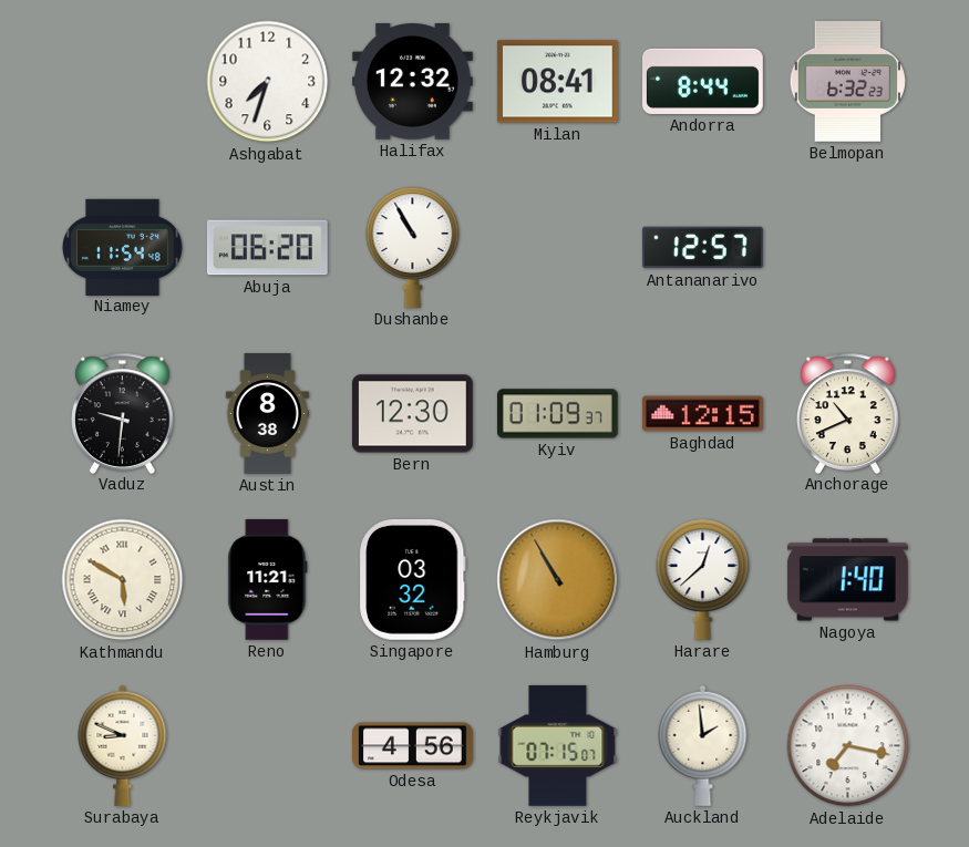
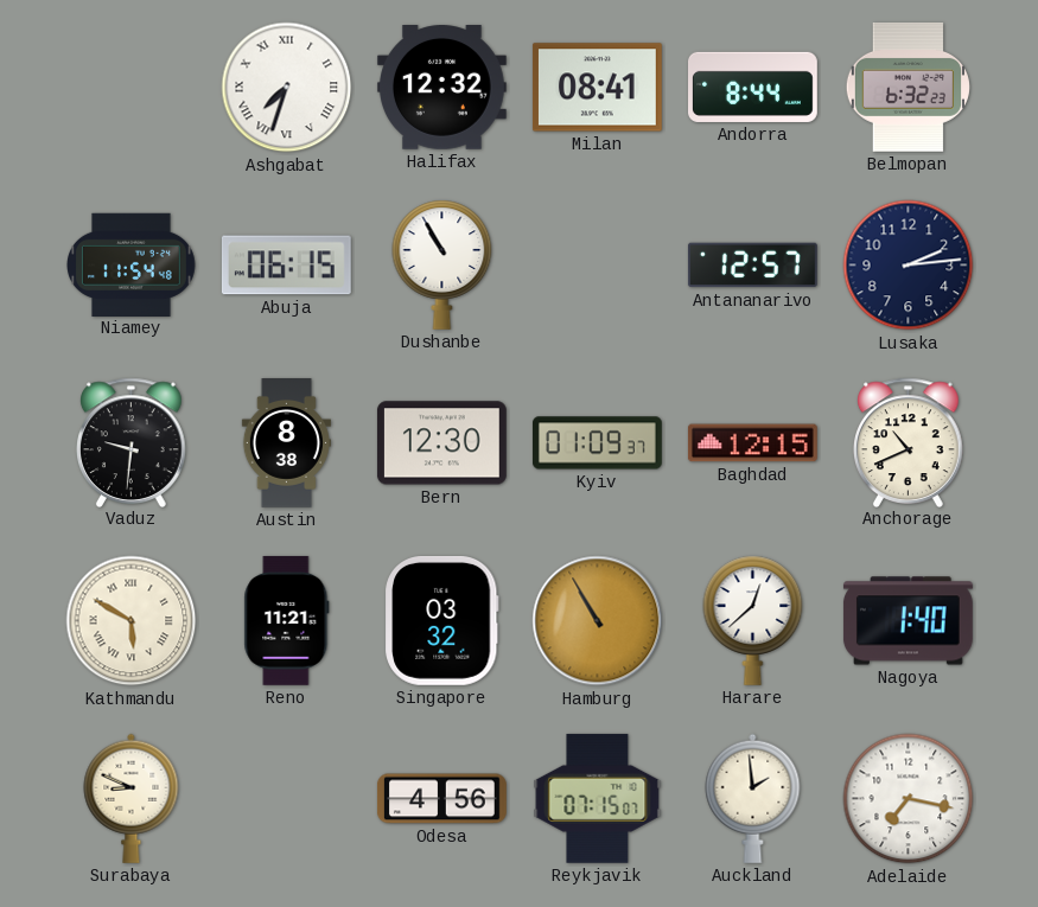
Ashgabat numerals: Arabic -> Roman (287, 88)
Abuja: 06:20 -> 06:15 (286, 266)
Lusaka: none -> 2:14 (909, 266)
